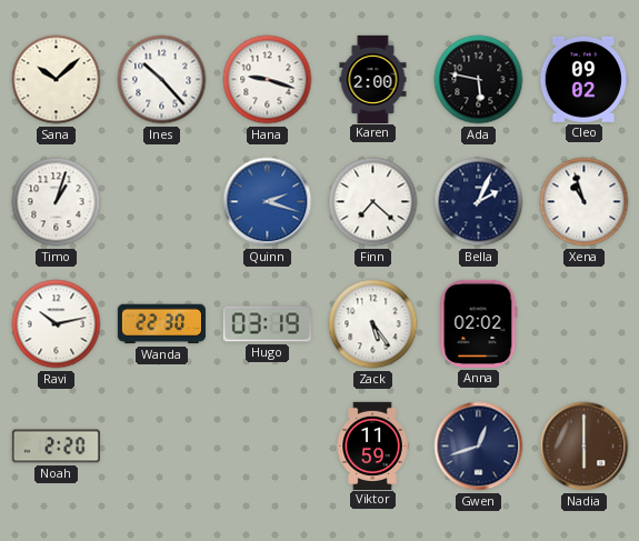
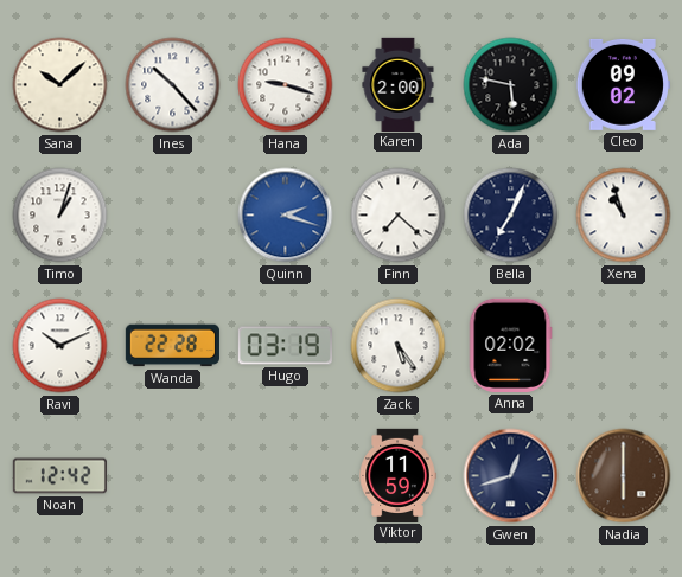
Bella: 2:04 -> 7:04 (511, 216)
Ravi: 10:13 -> 10:11 (60, 346)
Wanda: 22:30 -> 22:28 (172, 346)
Noah: 2:20 -> 12:42 (59, 476)
